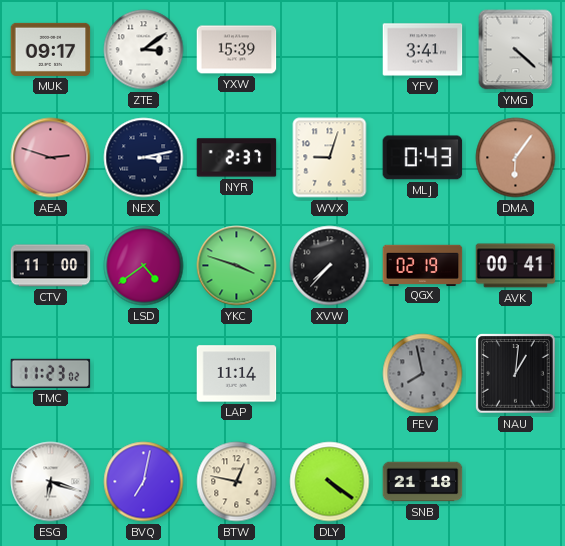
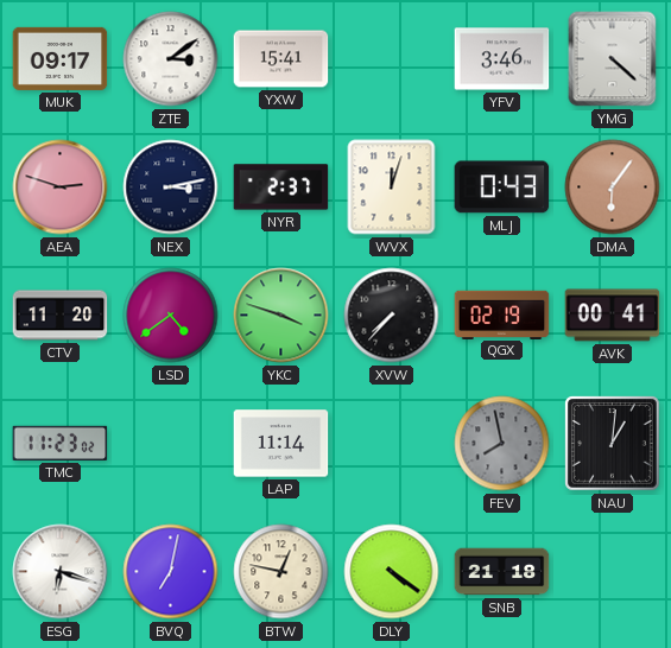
YXW: 15:39 -> 15:41 (281, 59)
YFV: 3:41 -> 3:46 (502, 59)
WVX: 9:03 -> 12:03 (392, 188)
CTV: 11:00 -> 11:20 (61, 316)
